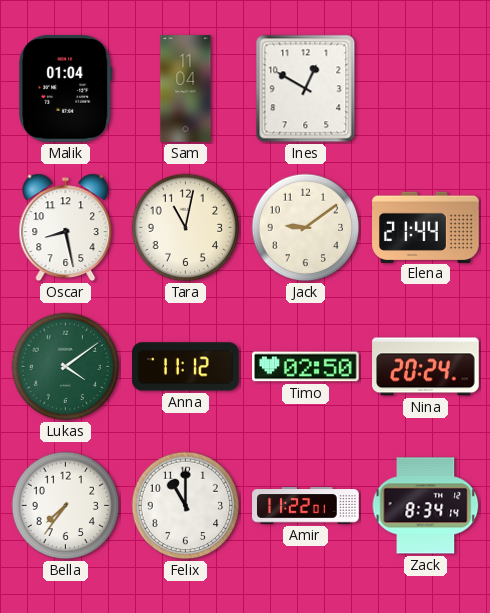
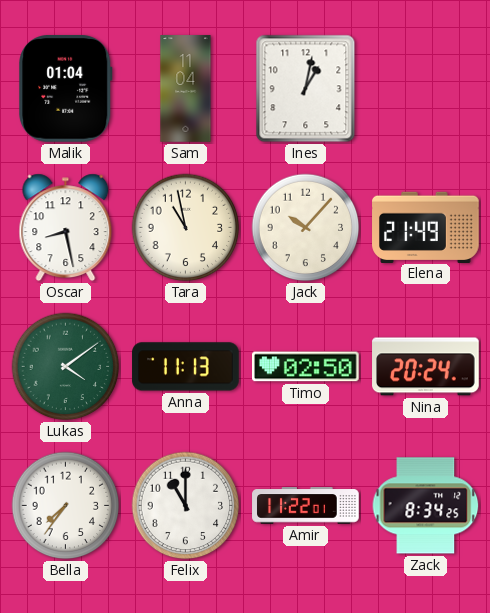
Ines: 12:50 -> 1:02 (306, 89)
Tara: 11:02 -> 10:58 (186, 228)
Jack: 9:09 -> 10:07 (306, 228)
Elena: 21:44 -> 21:49 (426, 227)
Anna: 11:12 -> 11:13 (186, 367)
Zack: 8:34:14 -> 8:34:25 (426, 506)
